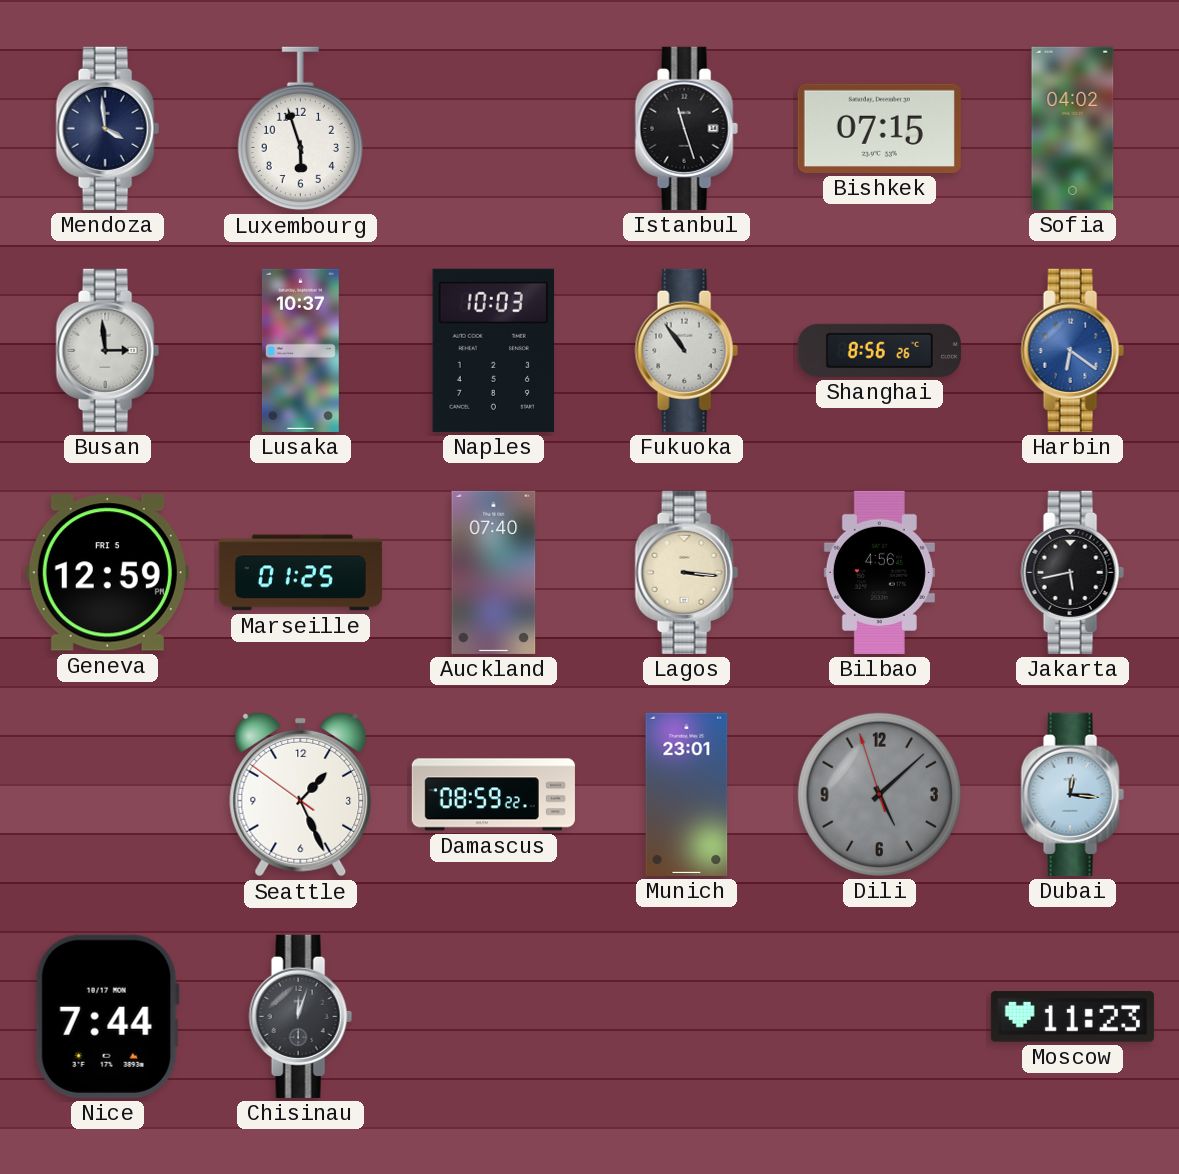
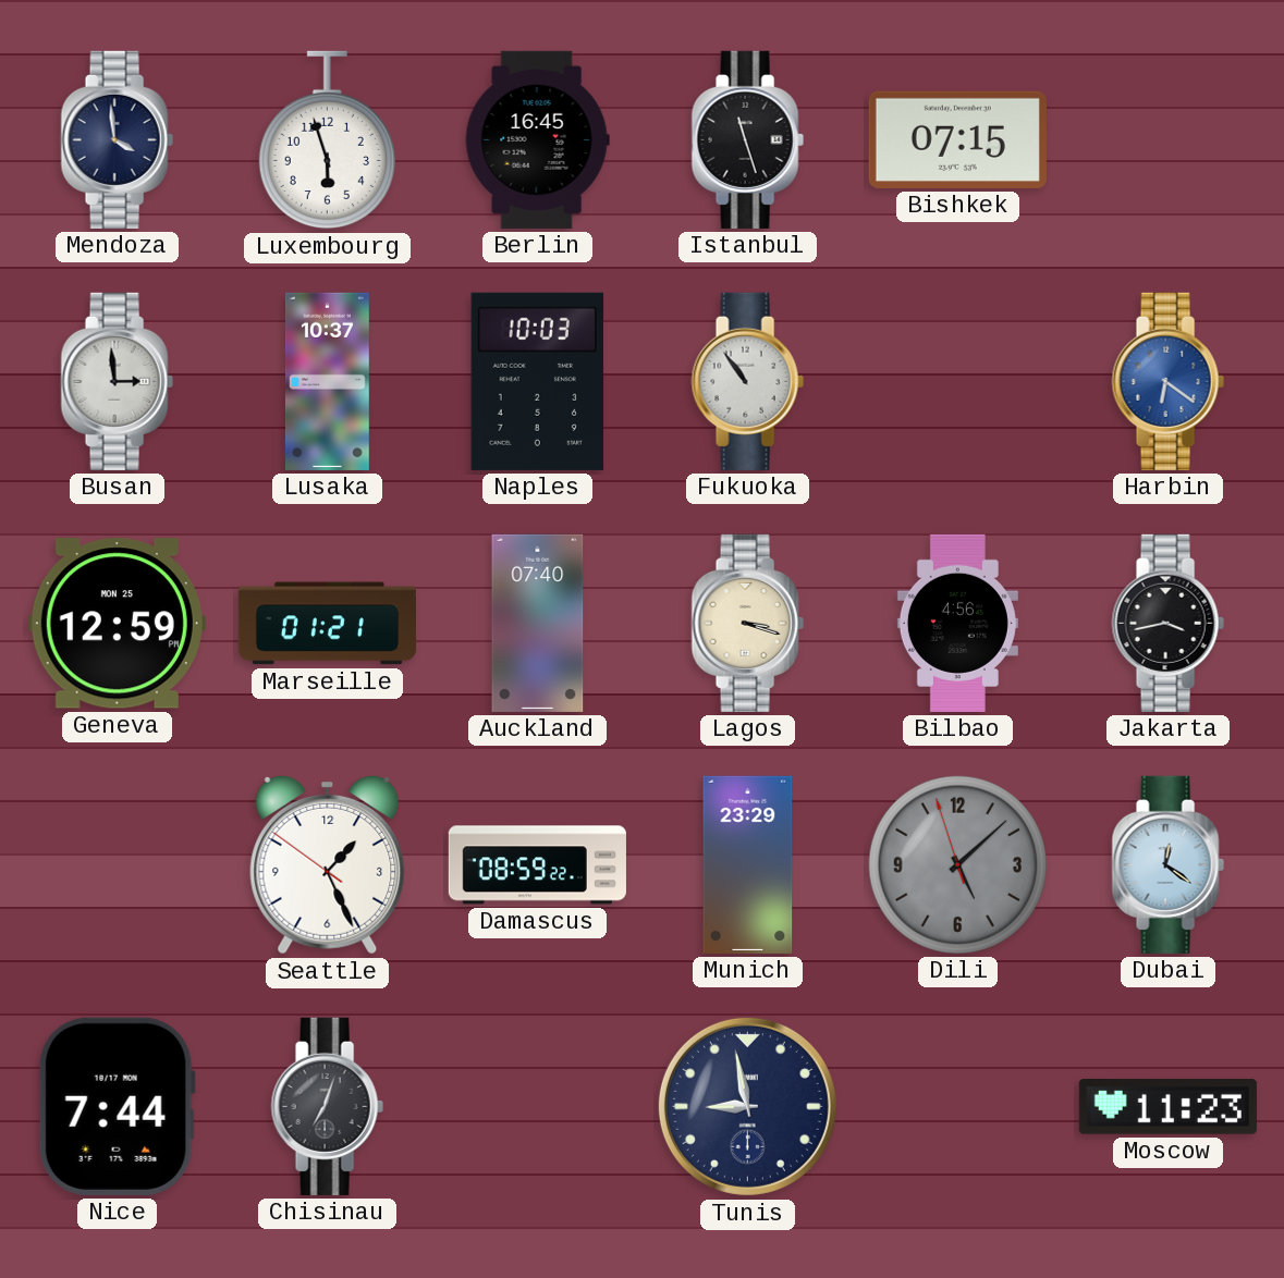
Berlin: none -> 16:45 (537, 139)
Sofia: 04:02 -> none (1073, 128)
Shanghai: 8:56 -> none (879, 350)
Geneva date: FRI 5 -> MON 25 (117, 624)
Marseille: 01:25 -> 01:21 (327, 624)
Lagos: 3:16 -> 3:18 (747, 623)
Jakarta: 5:43 -> 3:43 (1167, 623)
Munich: 23:01 -> 23:29 (748, 864)
Dubai: 12:16 -> 12:21 (1167, 864)
Chisinau: 12:03 -> 7:03 (327, 1106)
Tunis: none -> 8:58 (747, 1106)
